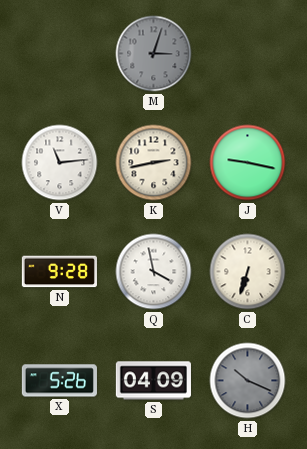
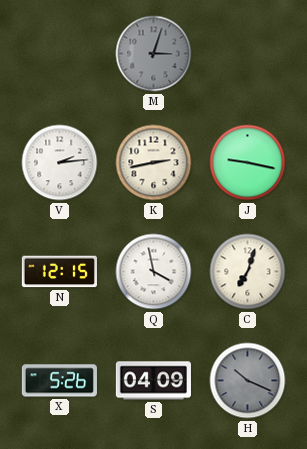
V: 11:14 -> 2:14 (60, 163)
N: 9:28 -> 12:15 (59, 272)
C: 6:33 -> 7:03 (248, 272)
